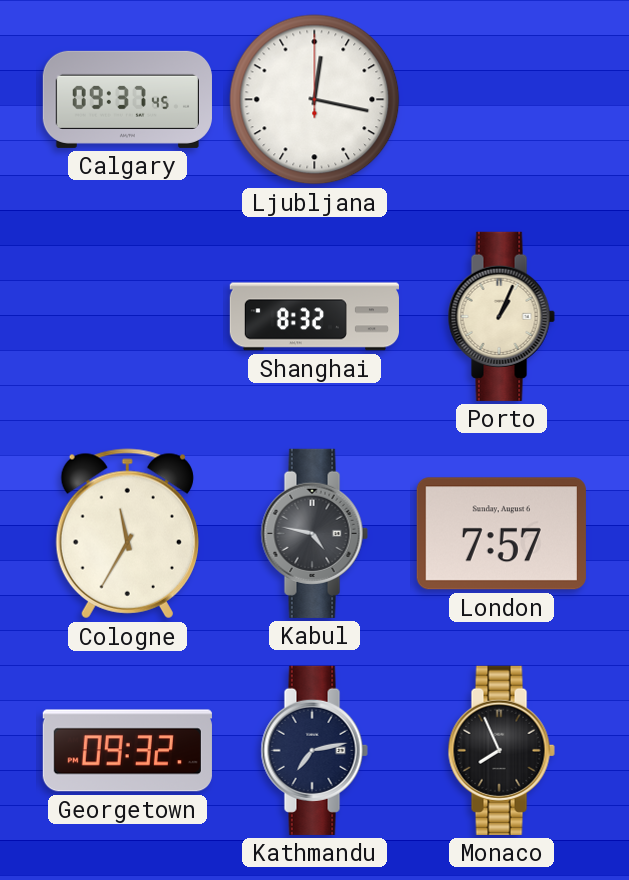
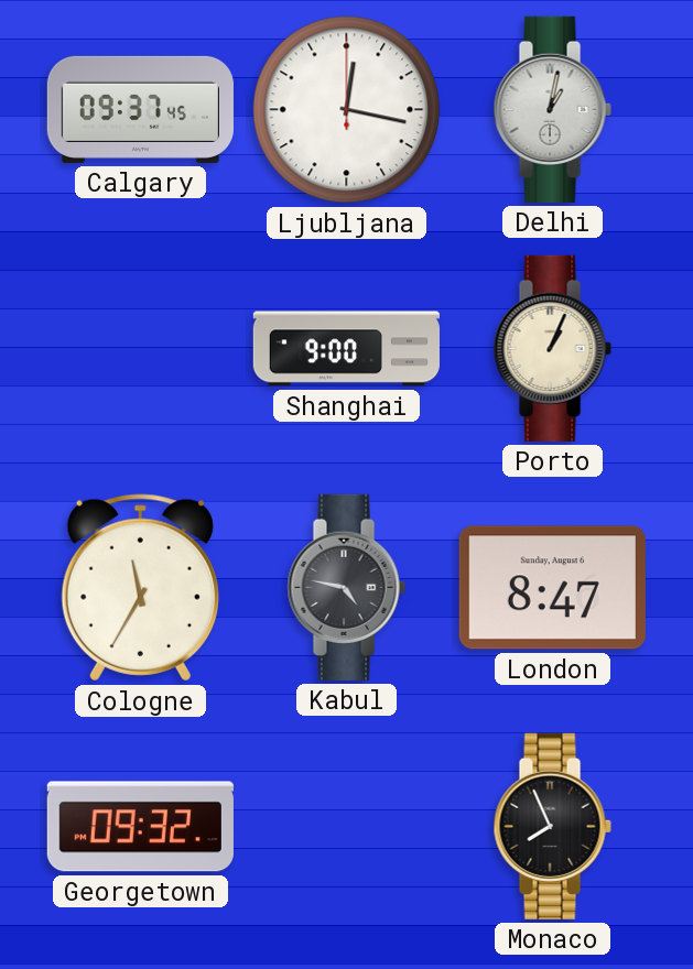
Delhi: none -> 1:02 (552, 109)
Shanghai: 8:32 -> 9:00 (346, 349)
London: 7:57 -> 8:47 (552, 588)
Kathmandu: 7:13 -> none (314, 750)
